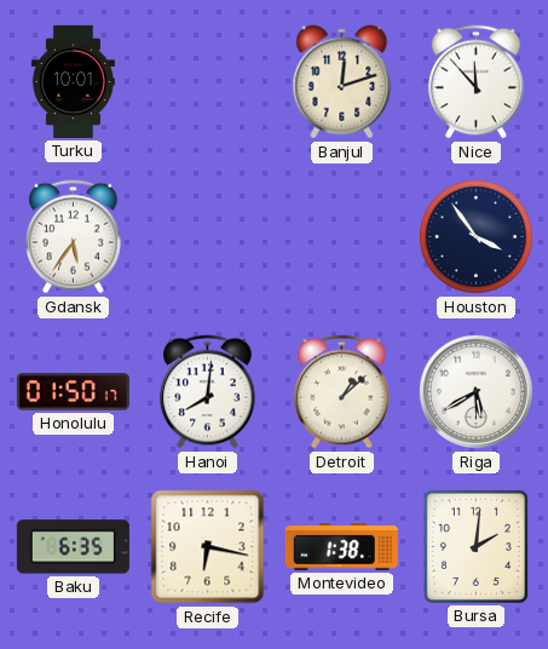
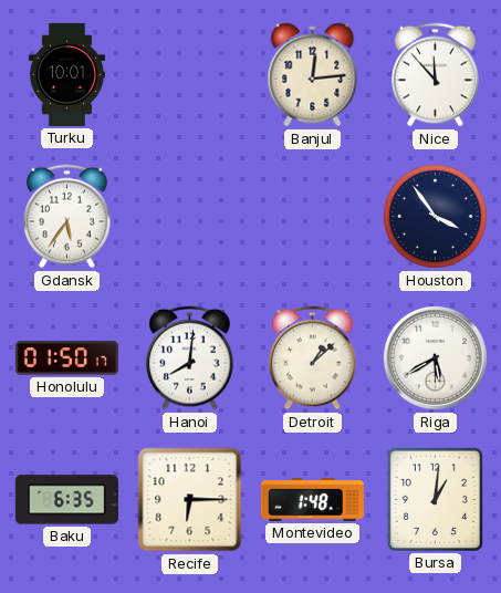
Banjul: 12:12 -> 12:14 (313, 75)
Recife: 6:17 -> 6:15 (190, 500)
Montevideo: 1:38 -> 1:48 (312, 500)
Bursa: 2:01 -> 1:01 (435, 499)
